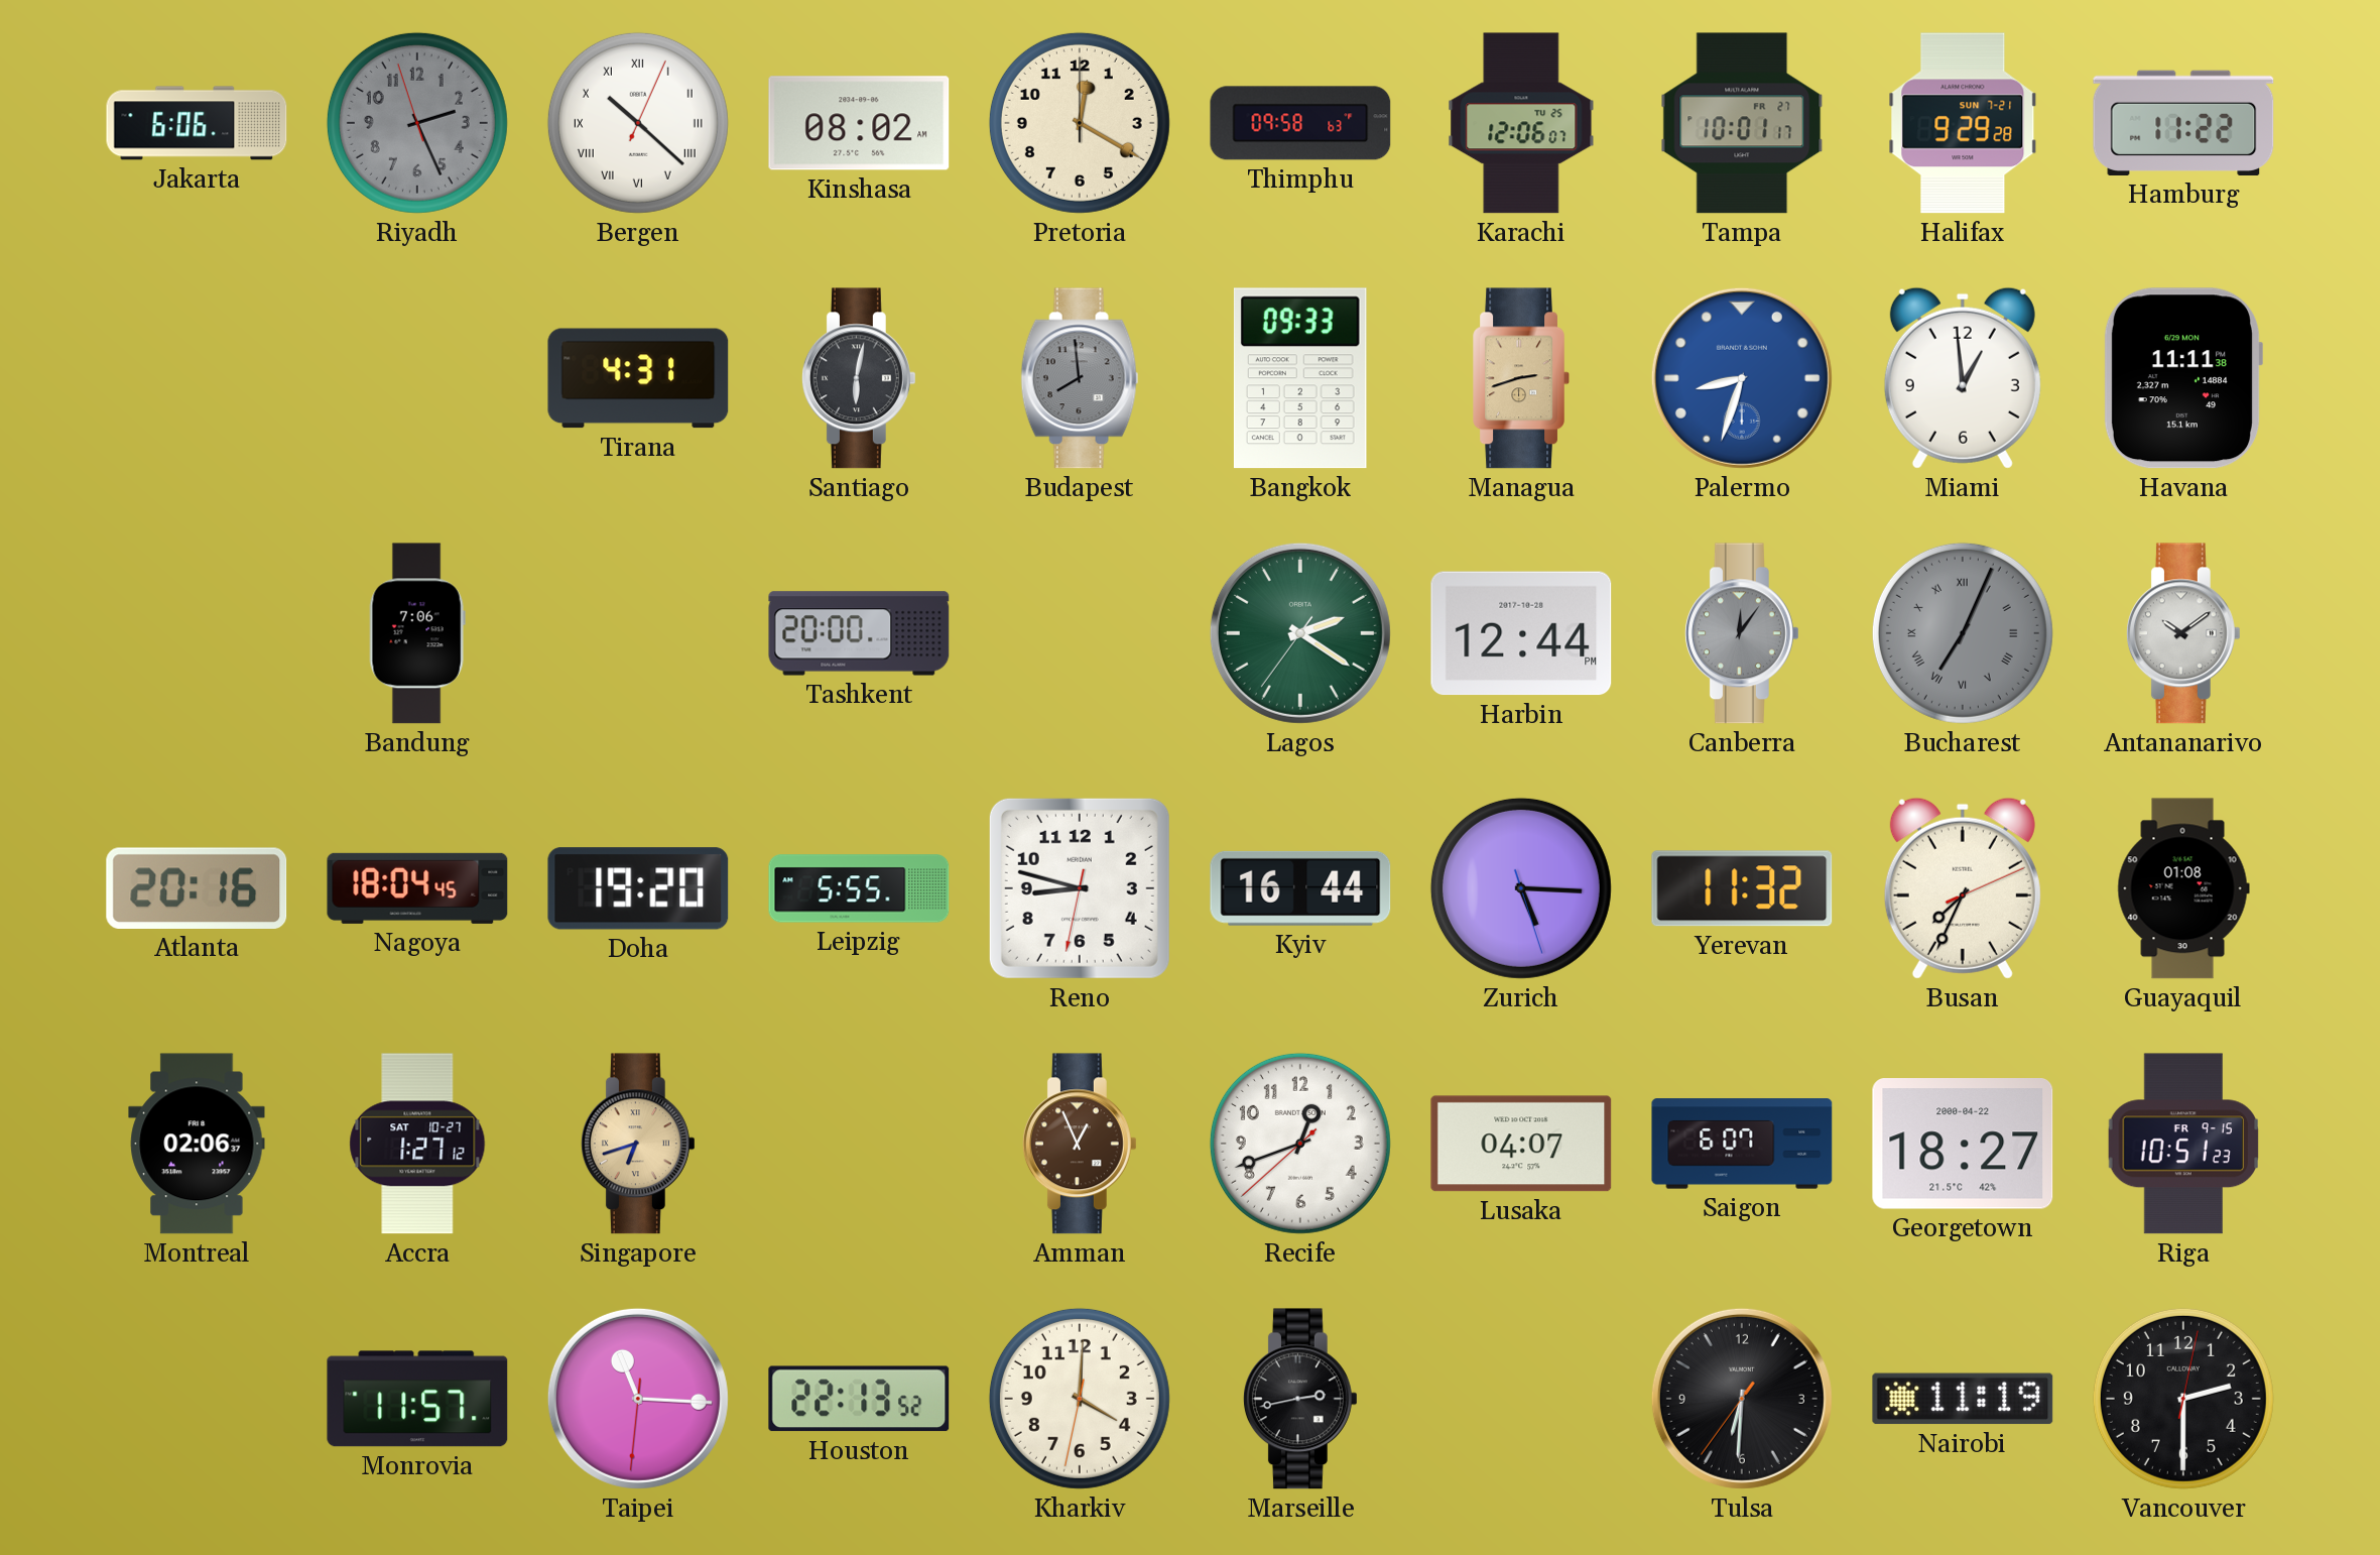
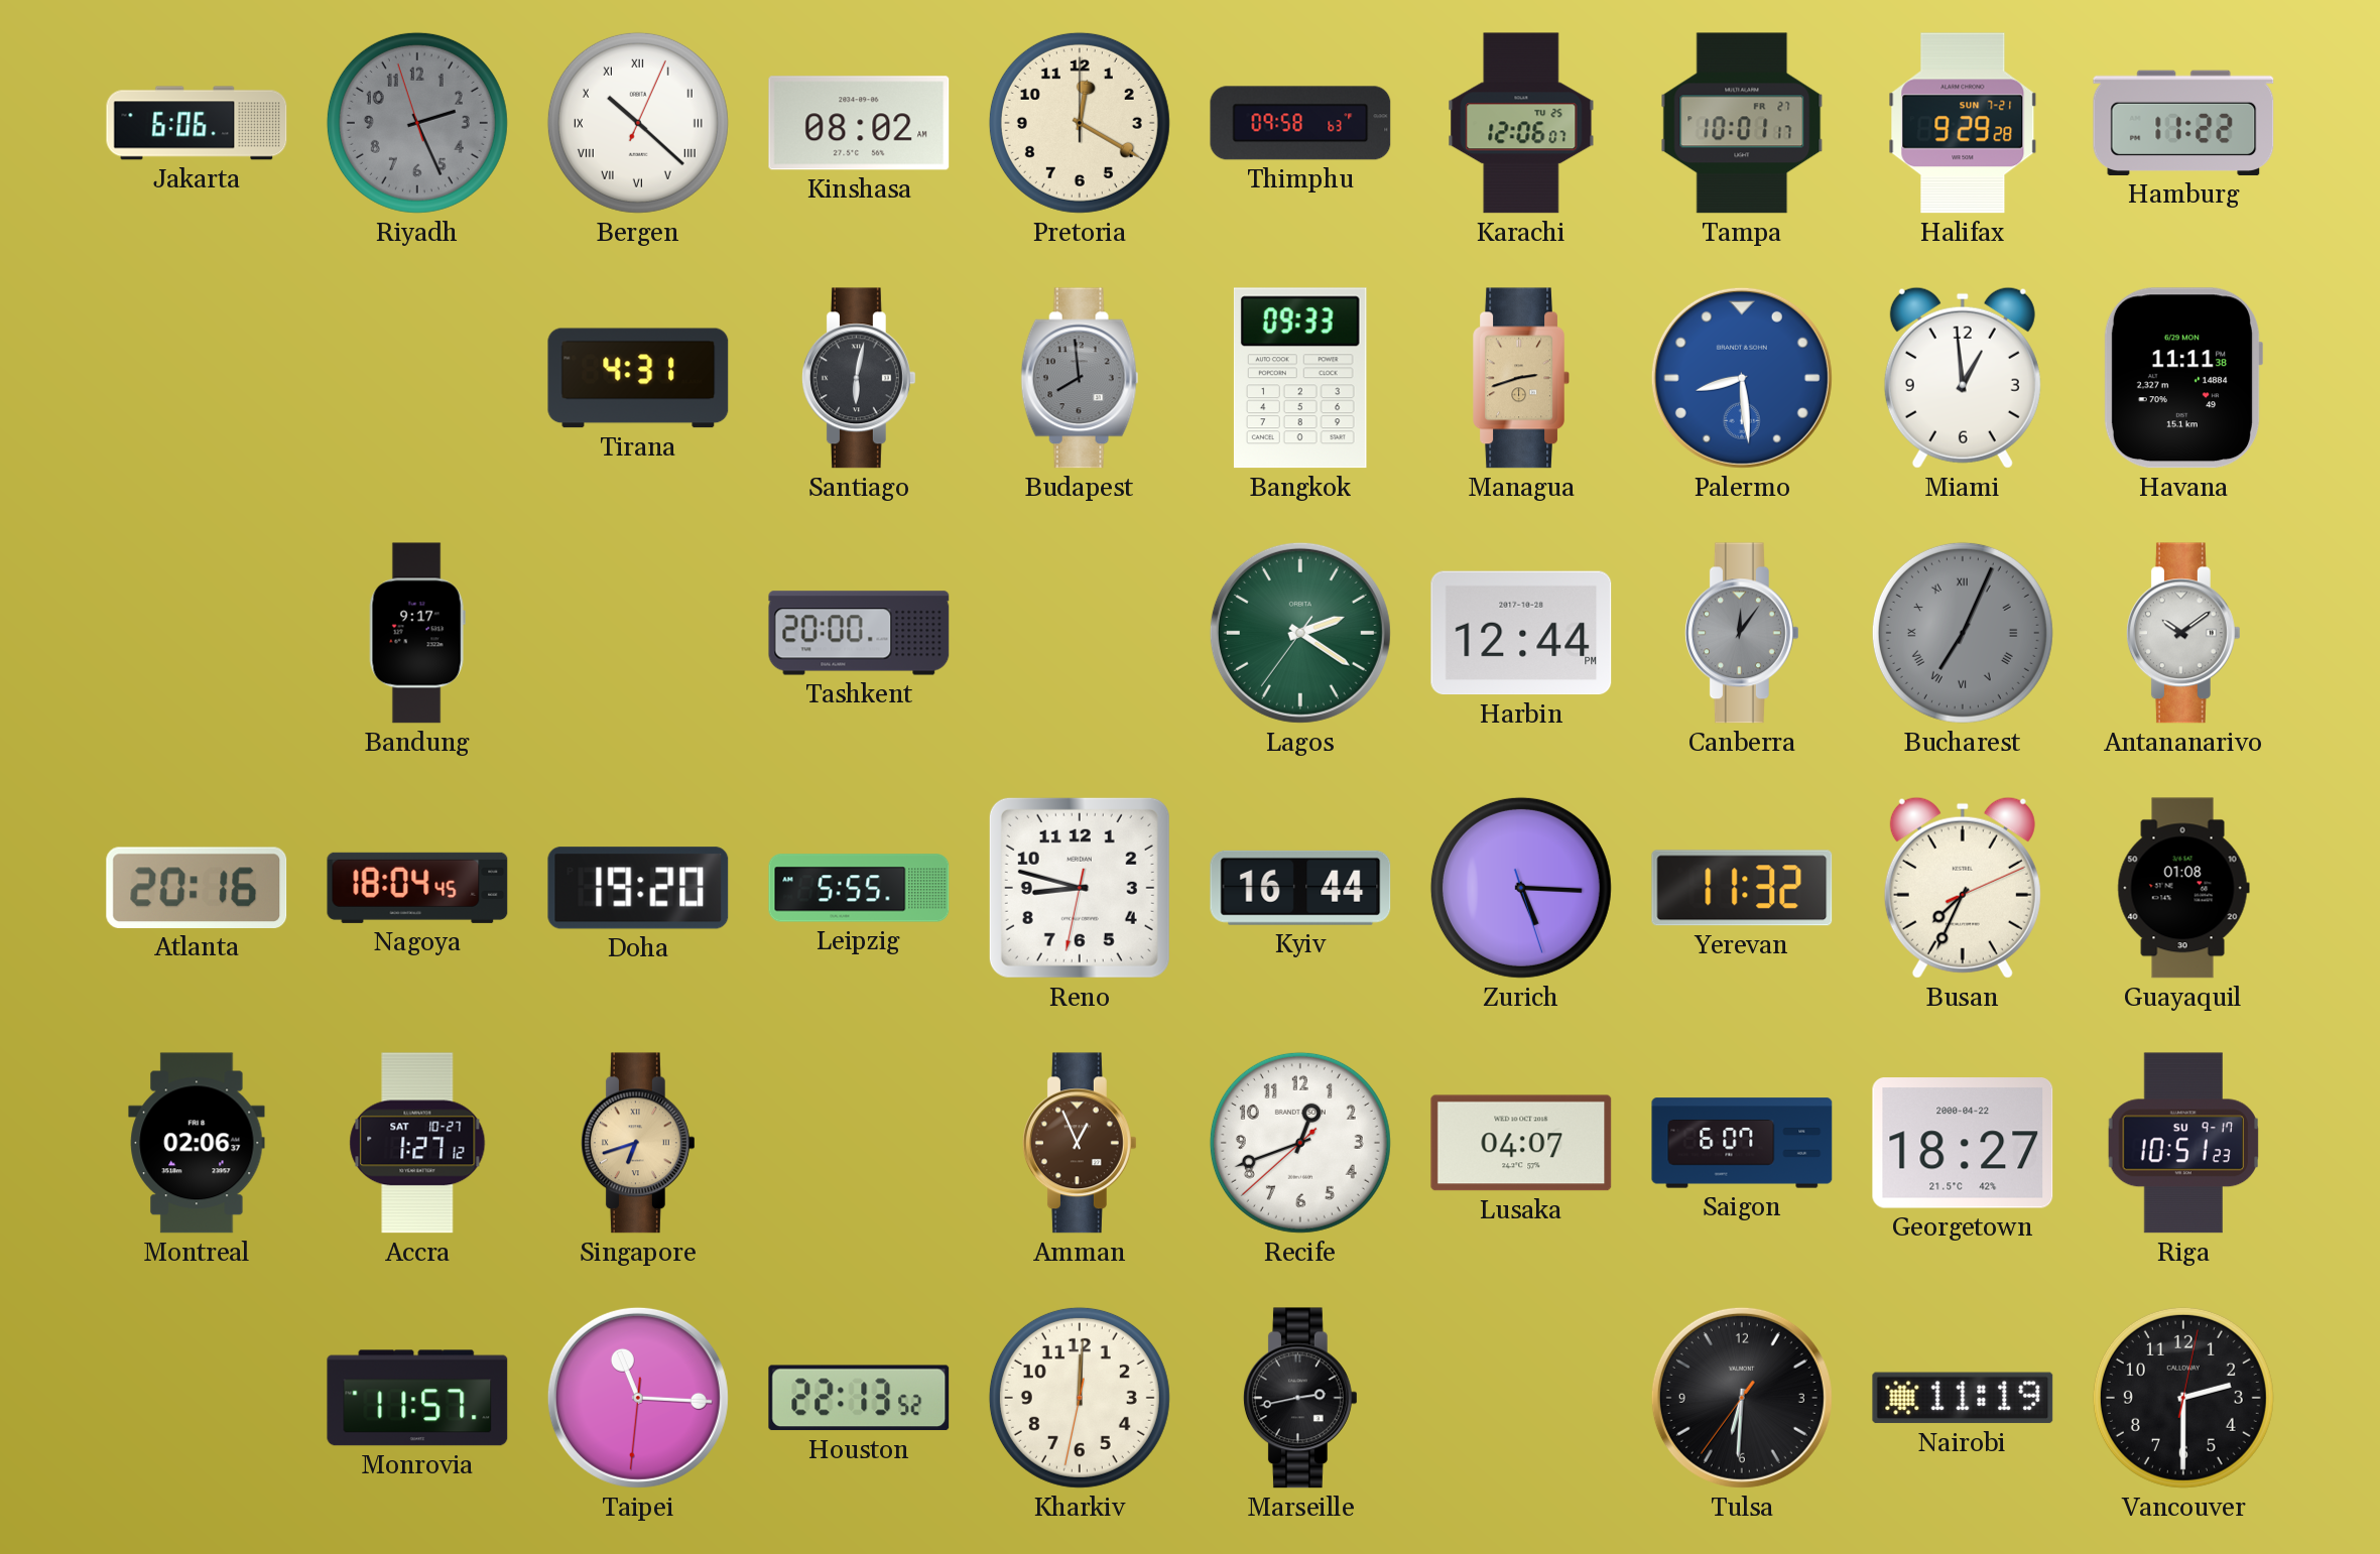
Palermo: 8:33 -> 8:29 (1742, 378)
Bandung: 7:06 -> 9:17 (417, 633)
Riga date: FR 9-15 -> SU 9-17 (2182, 1143)
Kharkiv: 4:00 -> 12:00 (1080, 1398)
